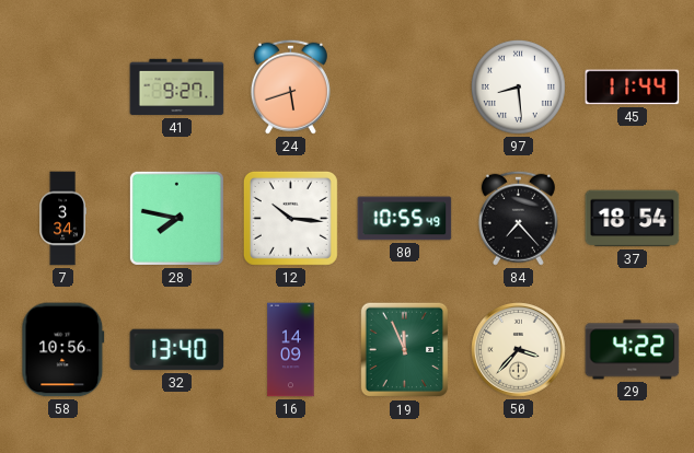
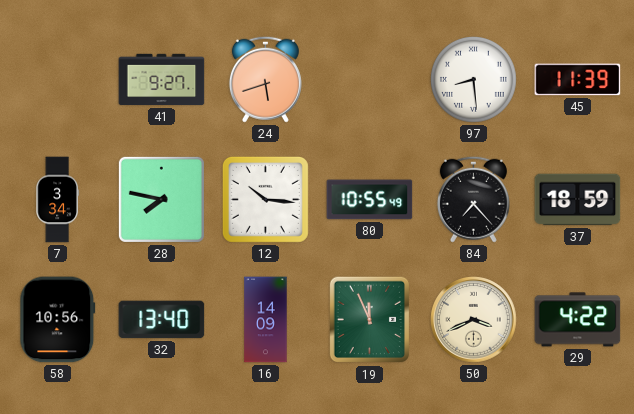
45: 11:44 -> 11:39 (578, 80)
37: 18:54 -> 18:59 (578, 200)
50: 3:37 -> 3:41 (474, 320)
